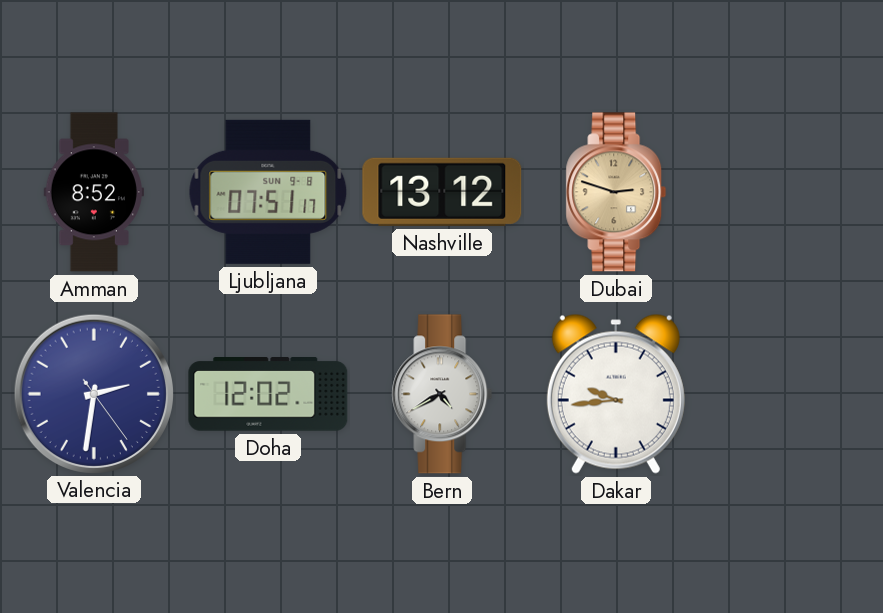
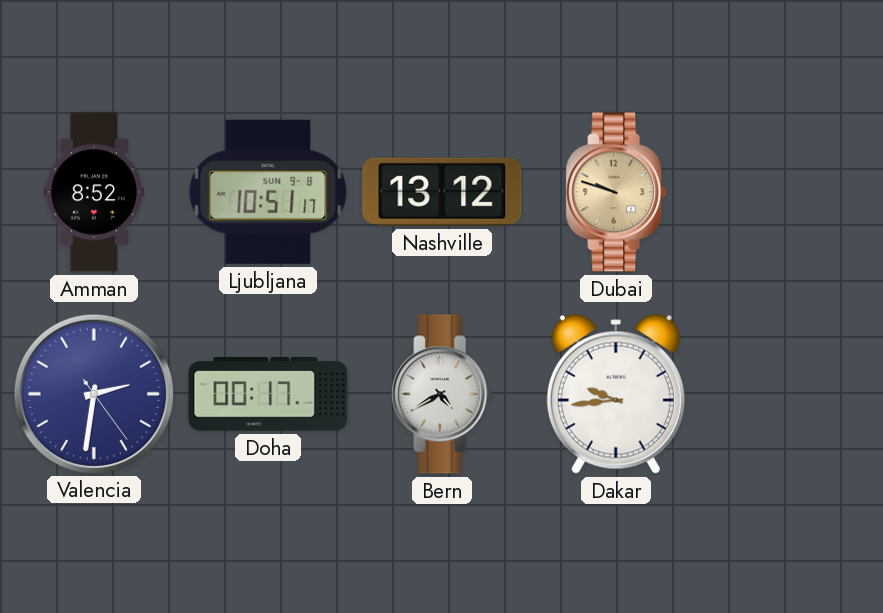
Ljubljana: 07:51 -> 10:51 (268, 192)
Dubai: 2:48 -> 9:48 (616, 192)
Doha: 12:02 -> 00:17 (268, 395)
